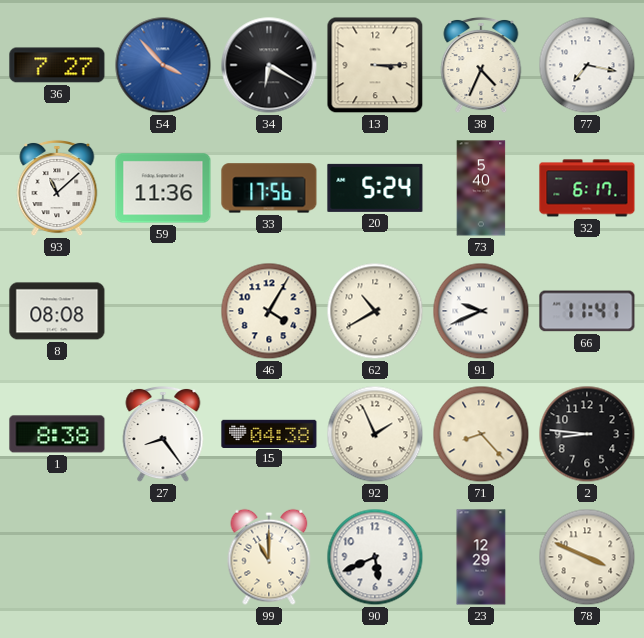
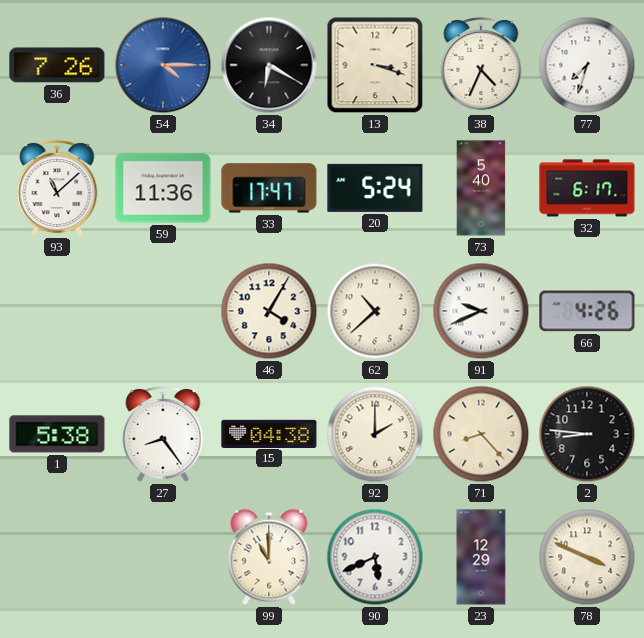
36: 7:27 -> 7:26 (57, 65)
54: 3:53 -> 4:15 (163, 65)
13: 3:15 -> 3:18 (375, 65)
77: 7:17 -> 7:33 (587, 65)
33: 17:56 -> 17:47 (269, 188)
8: 08:08 -> none (57, 311)
62: 10:40 -> 10:38 (375, 311)
66: 11:41 -> 4:26 (587, 311)
1: 8:38 -> 5:38 (57, 434)
92: 1:56 -> 2:00 (375, 434)
